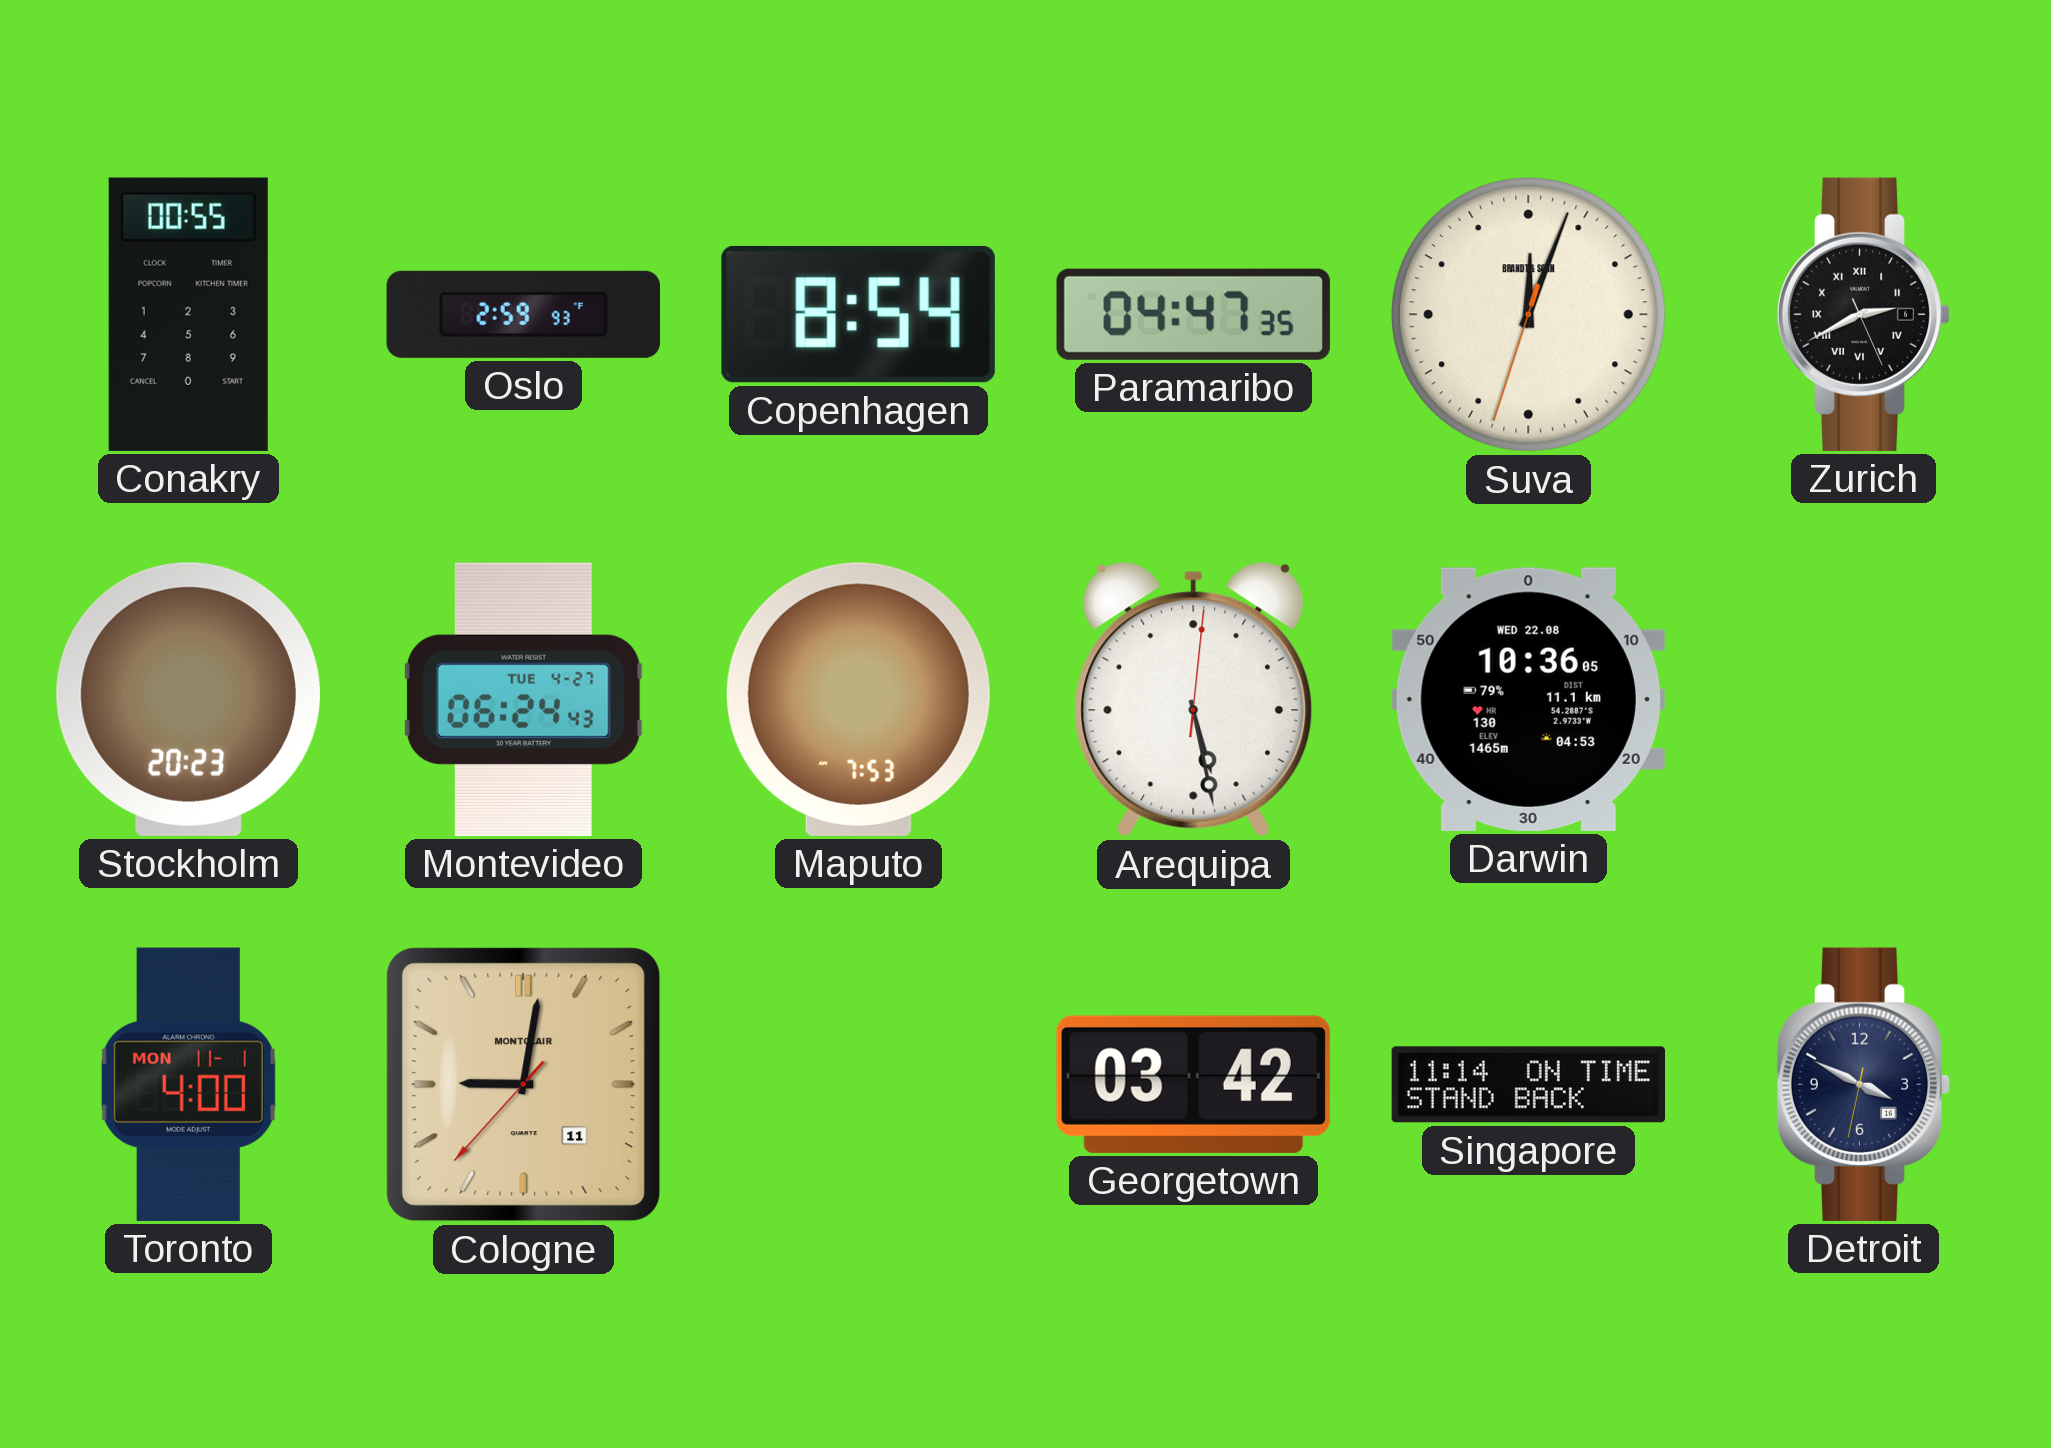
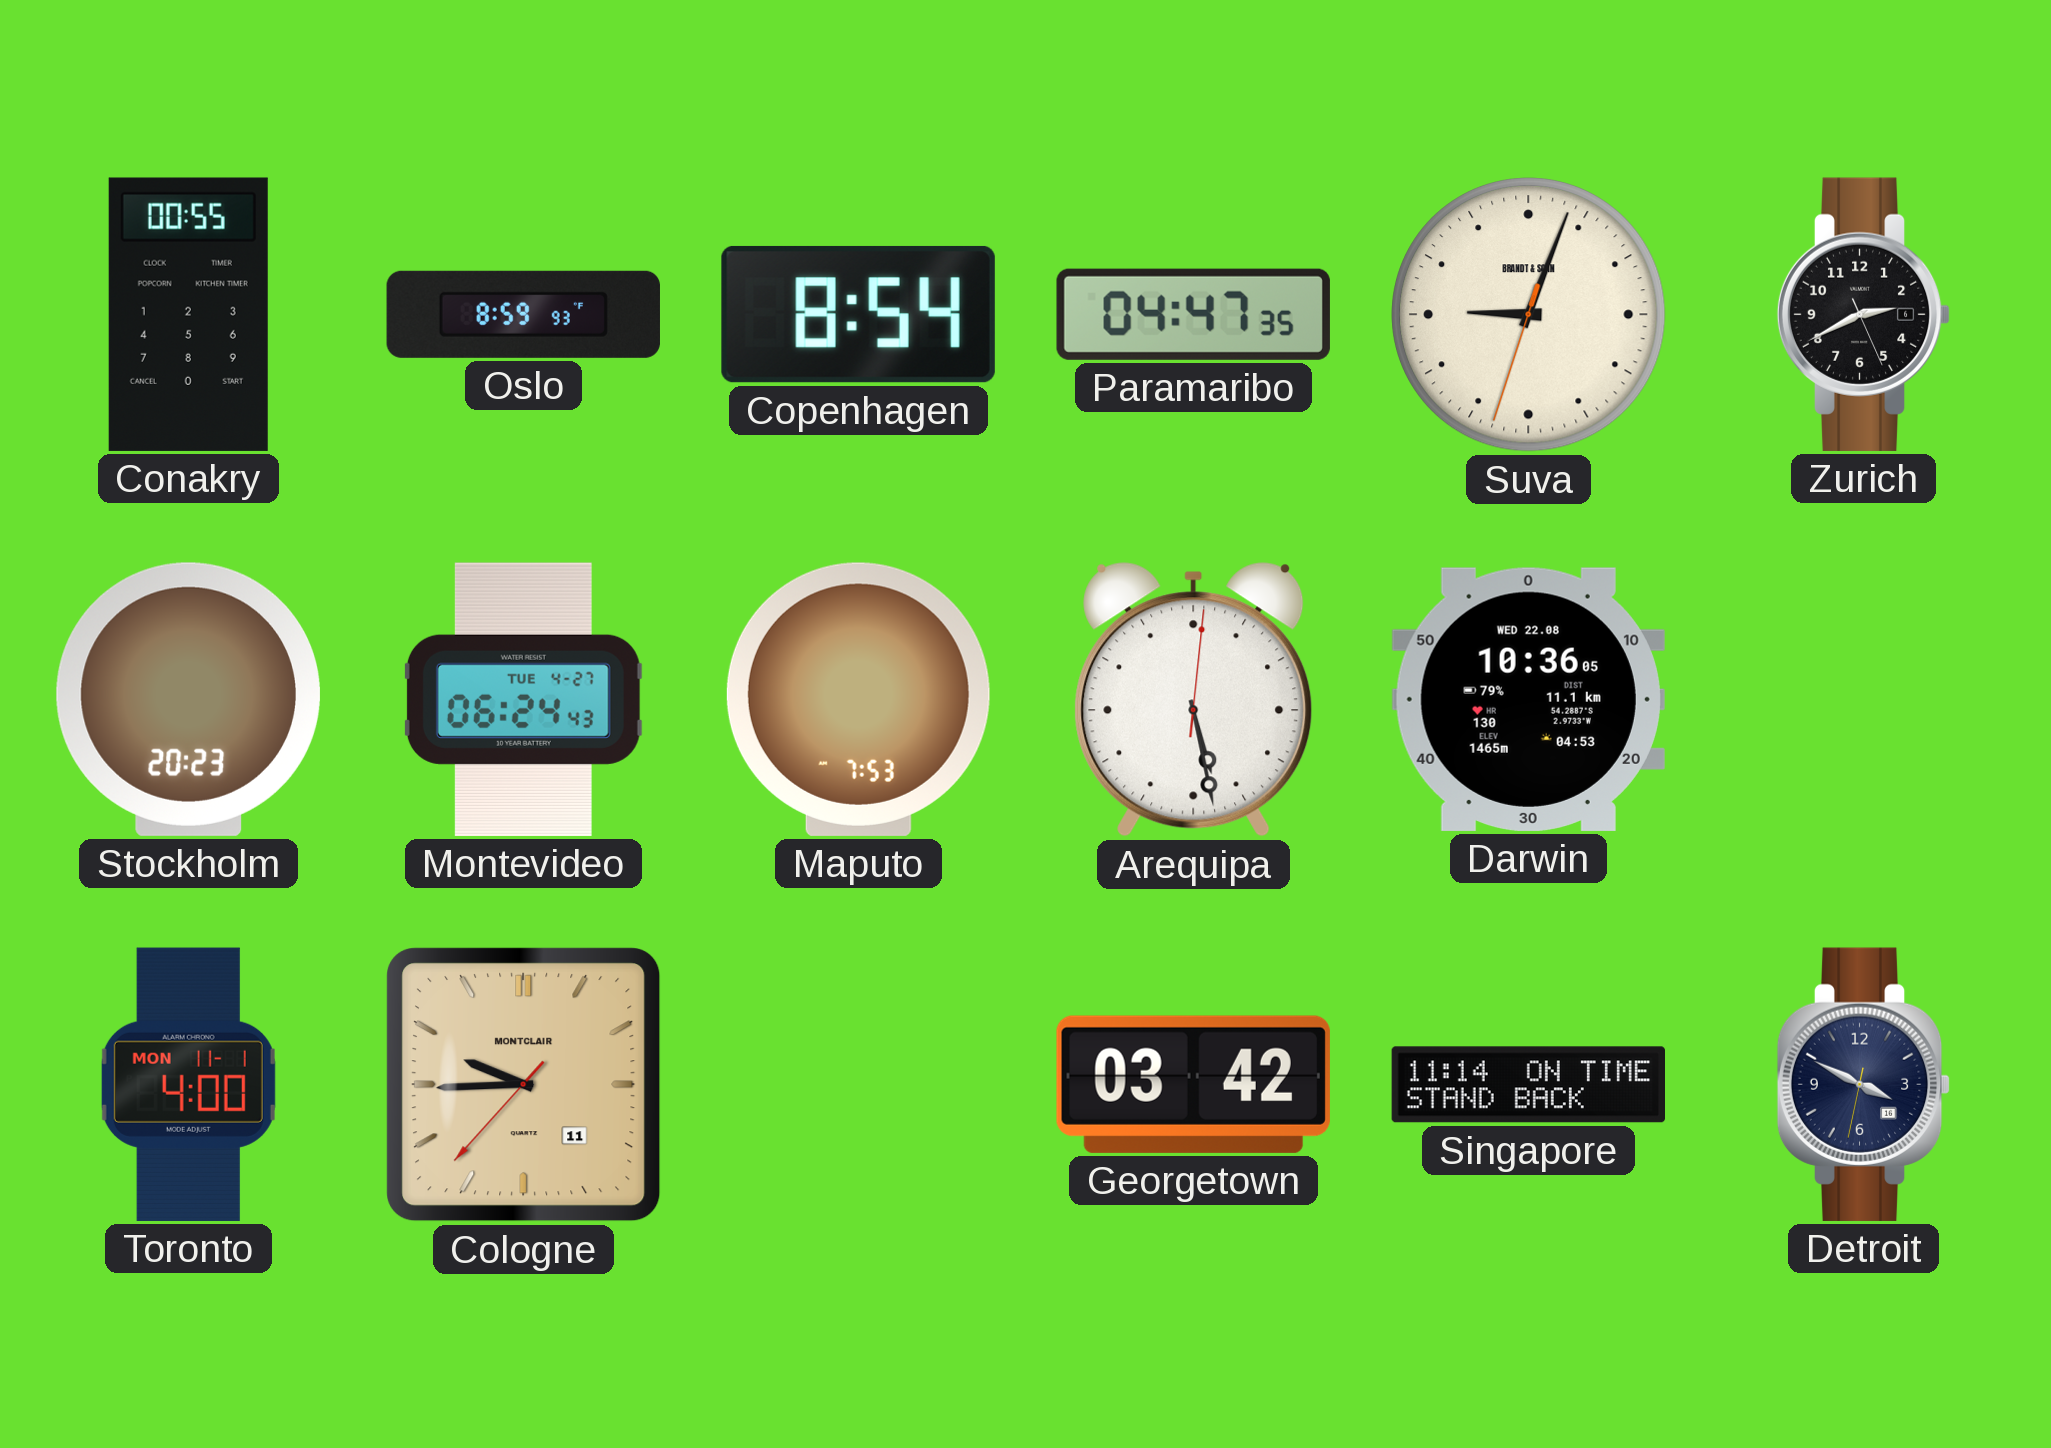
Oslo: 2:59 -> 8:59 (523, 314)
Suva: 12:03 -> 9:03 (1529, 315)
Zurich numerals: Roman -> Arabic (1864, 314)
Cologne: 9:01 -> 9:44 (524, 1085)
